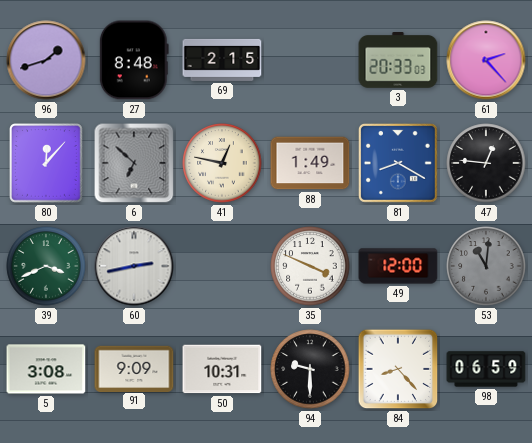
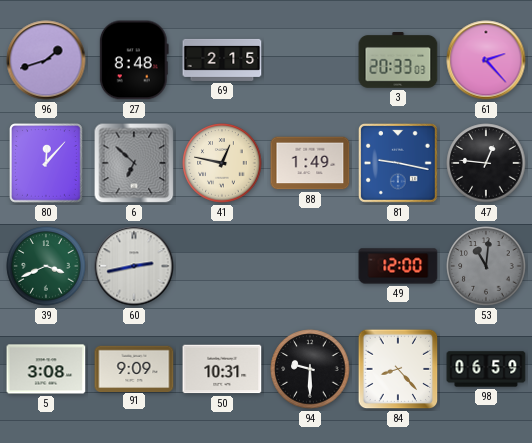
81: 8:20 -> 9:17 (398, 163)
35: 3:49 -> none (310, 266)
